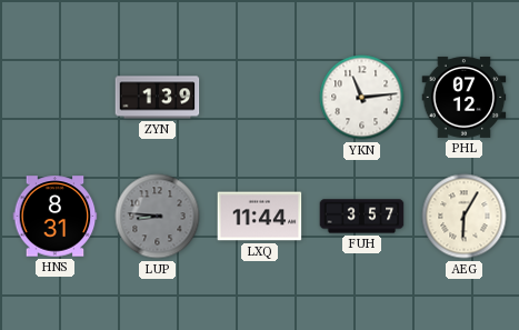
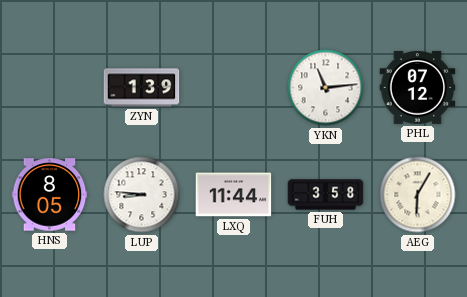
HNS: 8:31 -> 8:05 (50, 195)
LUP dial: grey -> white (142, 195)
FUH: 3:57 -> 3:58 (326, 195)
